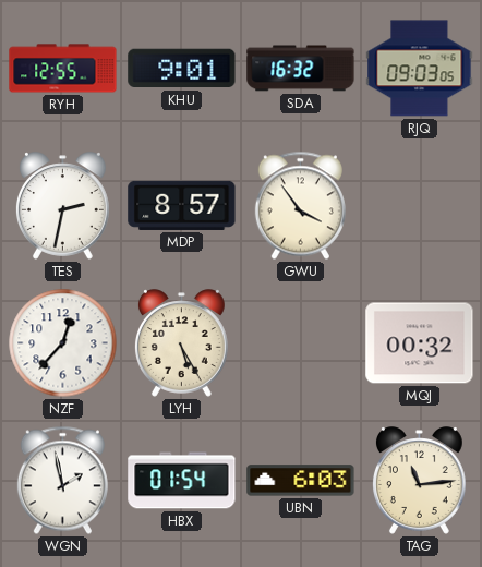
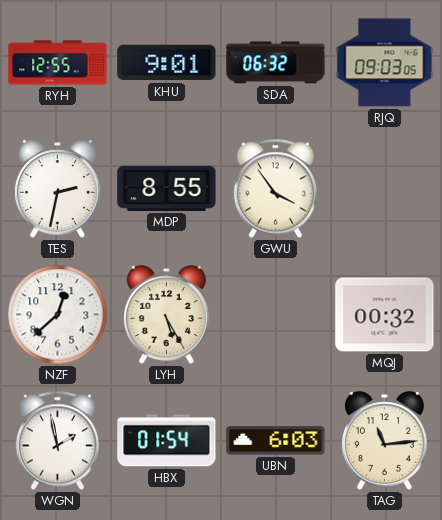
SDA: 16:32 -> 06:32 (276, 63)
MDP: 8:57 -> 8:55 (167, 188)
NZF: 12:37 -> 12:38 (58, 315)
